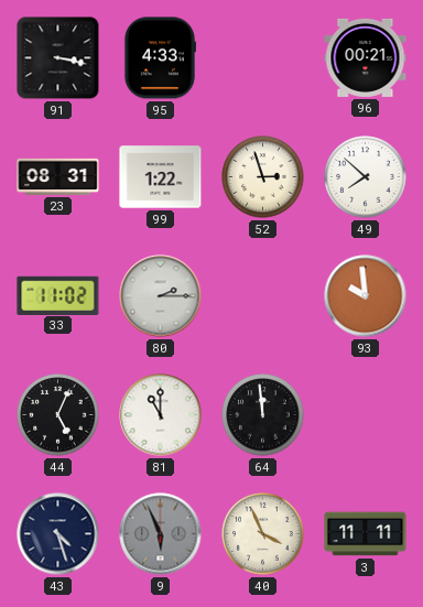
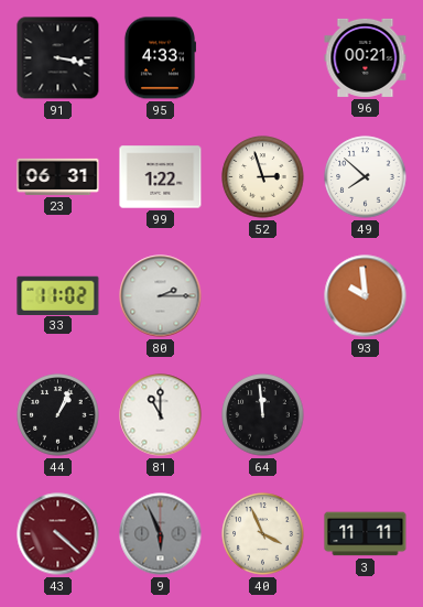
23: 08:31 -> 06:31 (58, 176)
44: 5:04 -> 1:04 (58, 415)
43: 4:27 -> 4:22 (58, 534)
43 dial: navy -> burgundy (58, 534)
